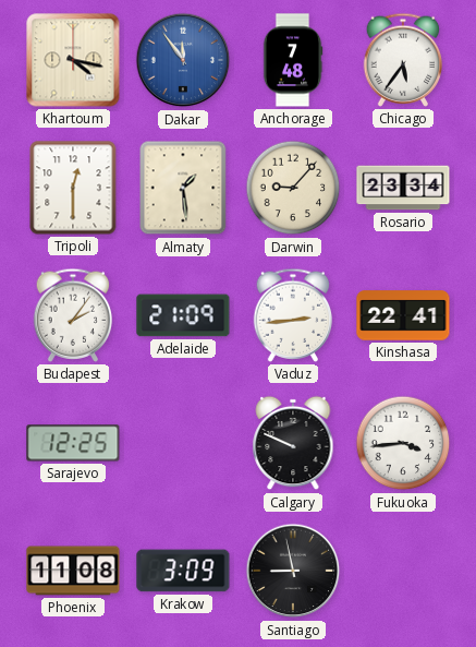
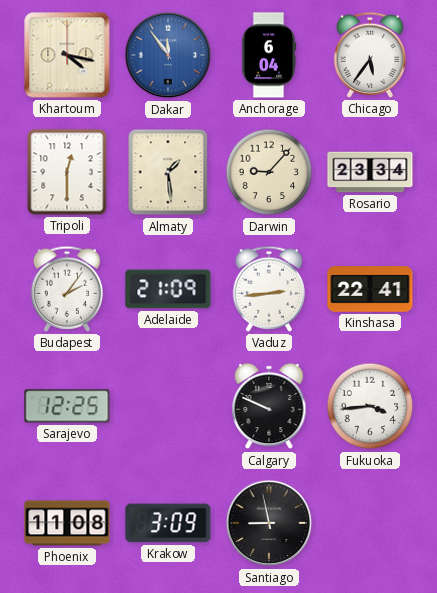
Anchorage: 7:48 -> 6:04 (269, 55)
